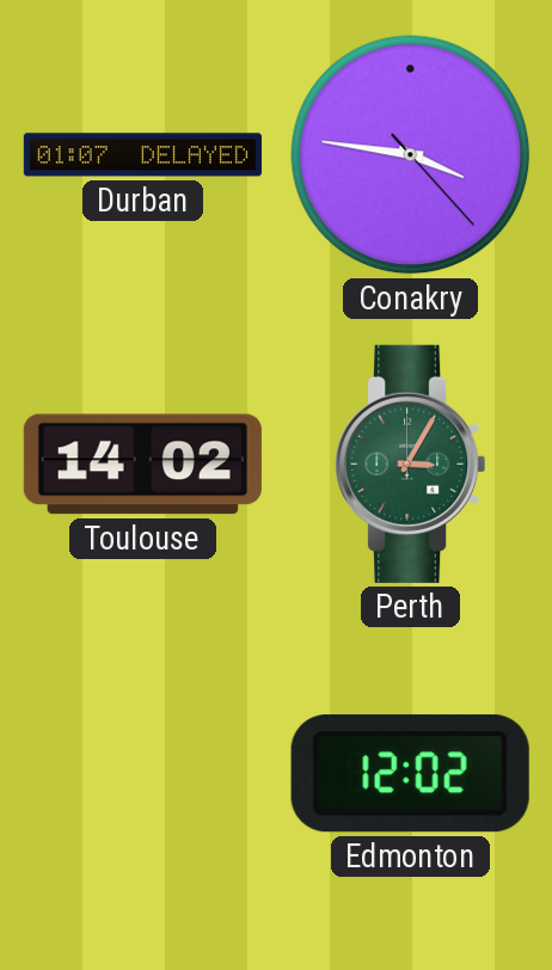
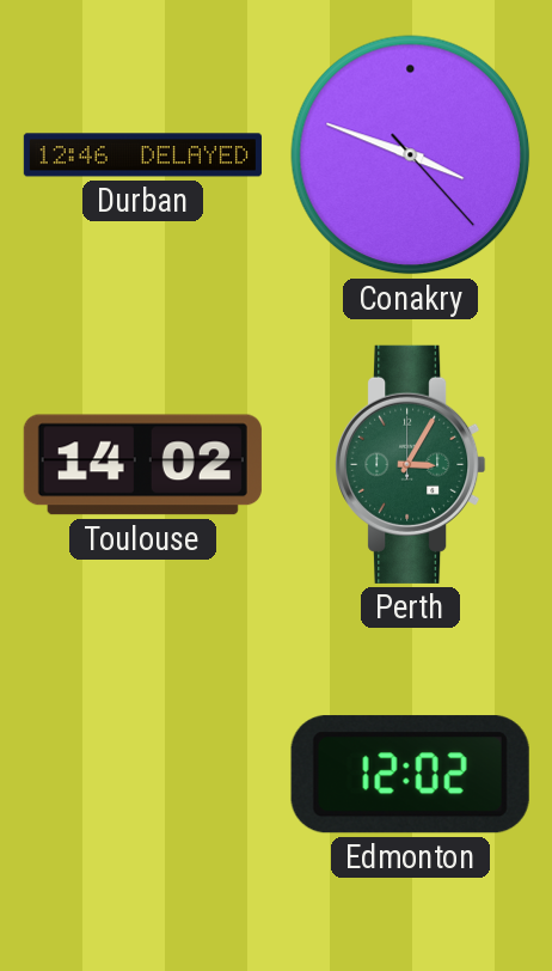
Durban: 01:07 -> 12:46 (142, 155)
Conakry: 3:46 -> 3:48 (411, 155)
